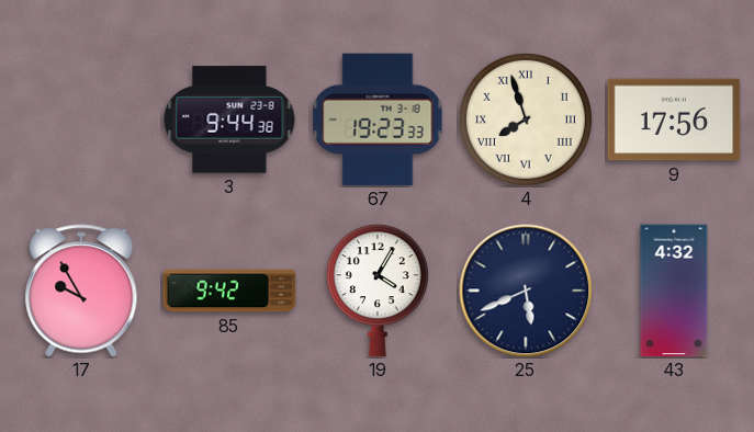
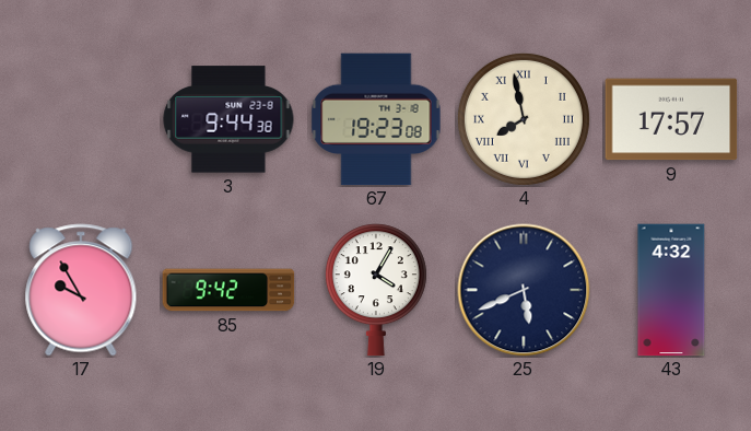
67: 19:23:33 -> 19:23:08 (376, 119)
4: 7:57 -> 7:58 (524, 119)
9: 17:56 -> 17:57 (671, 119)
